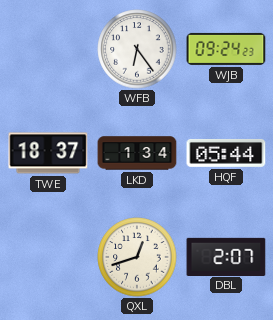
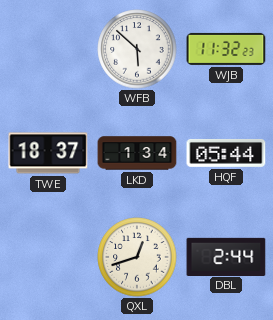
WFB: 6:24 -> 5:52 (137, 49)
WJB: 09:24 -> 11:32 (226, 49)
DBL: 2:07 -> 2:44 (226, 256)
